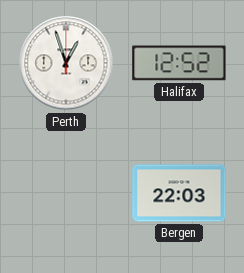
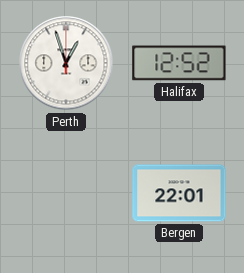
Bergen: 22:03 -> 22:01 (179, 193)
